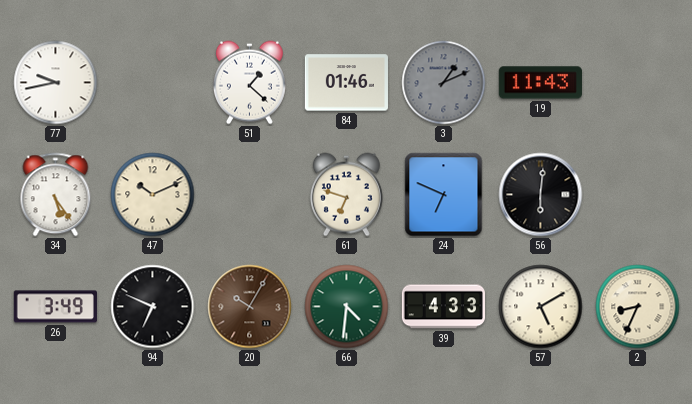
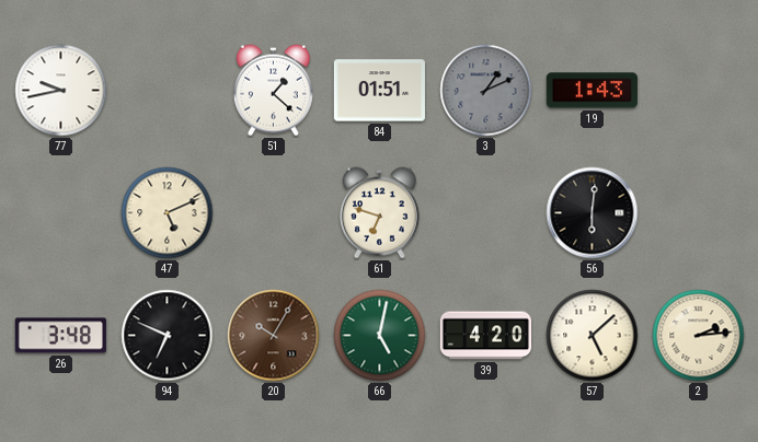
84: 01:46 -> 01:51 (379, 91)
19: 11:43 -> 1:43 (592, 91)
34: 5:24 -> none (56, 195)
47: 10:11 -> 5:11 (168, 213)
24: 6:49 -> none (444, 195)
26: 3:49 -> 3:48 (60, 336)
66: 4:31 -> 5:02 (380, 336)
39: 4:33 -> 4:20 (485, 336)
57: 5:10 -> 5:08 (593, 336)
2: 8:34 -> 2:14 (699, 336)
